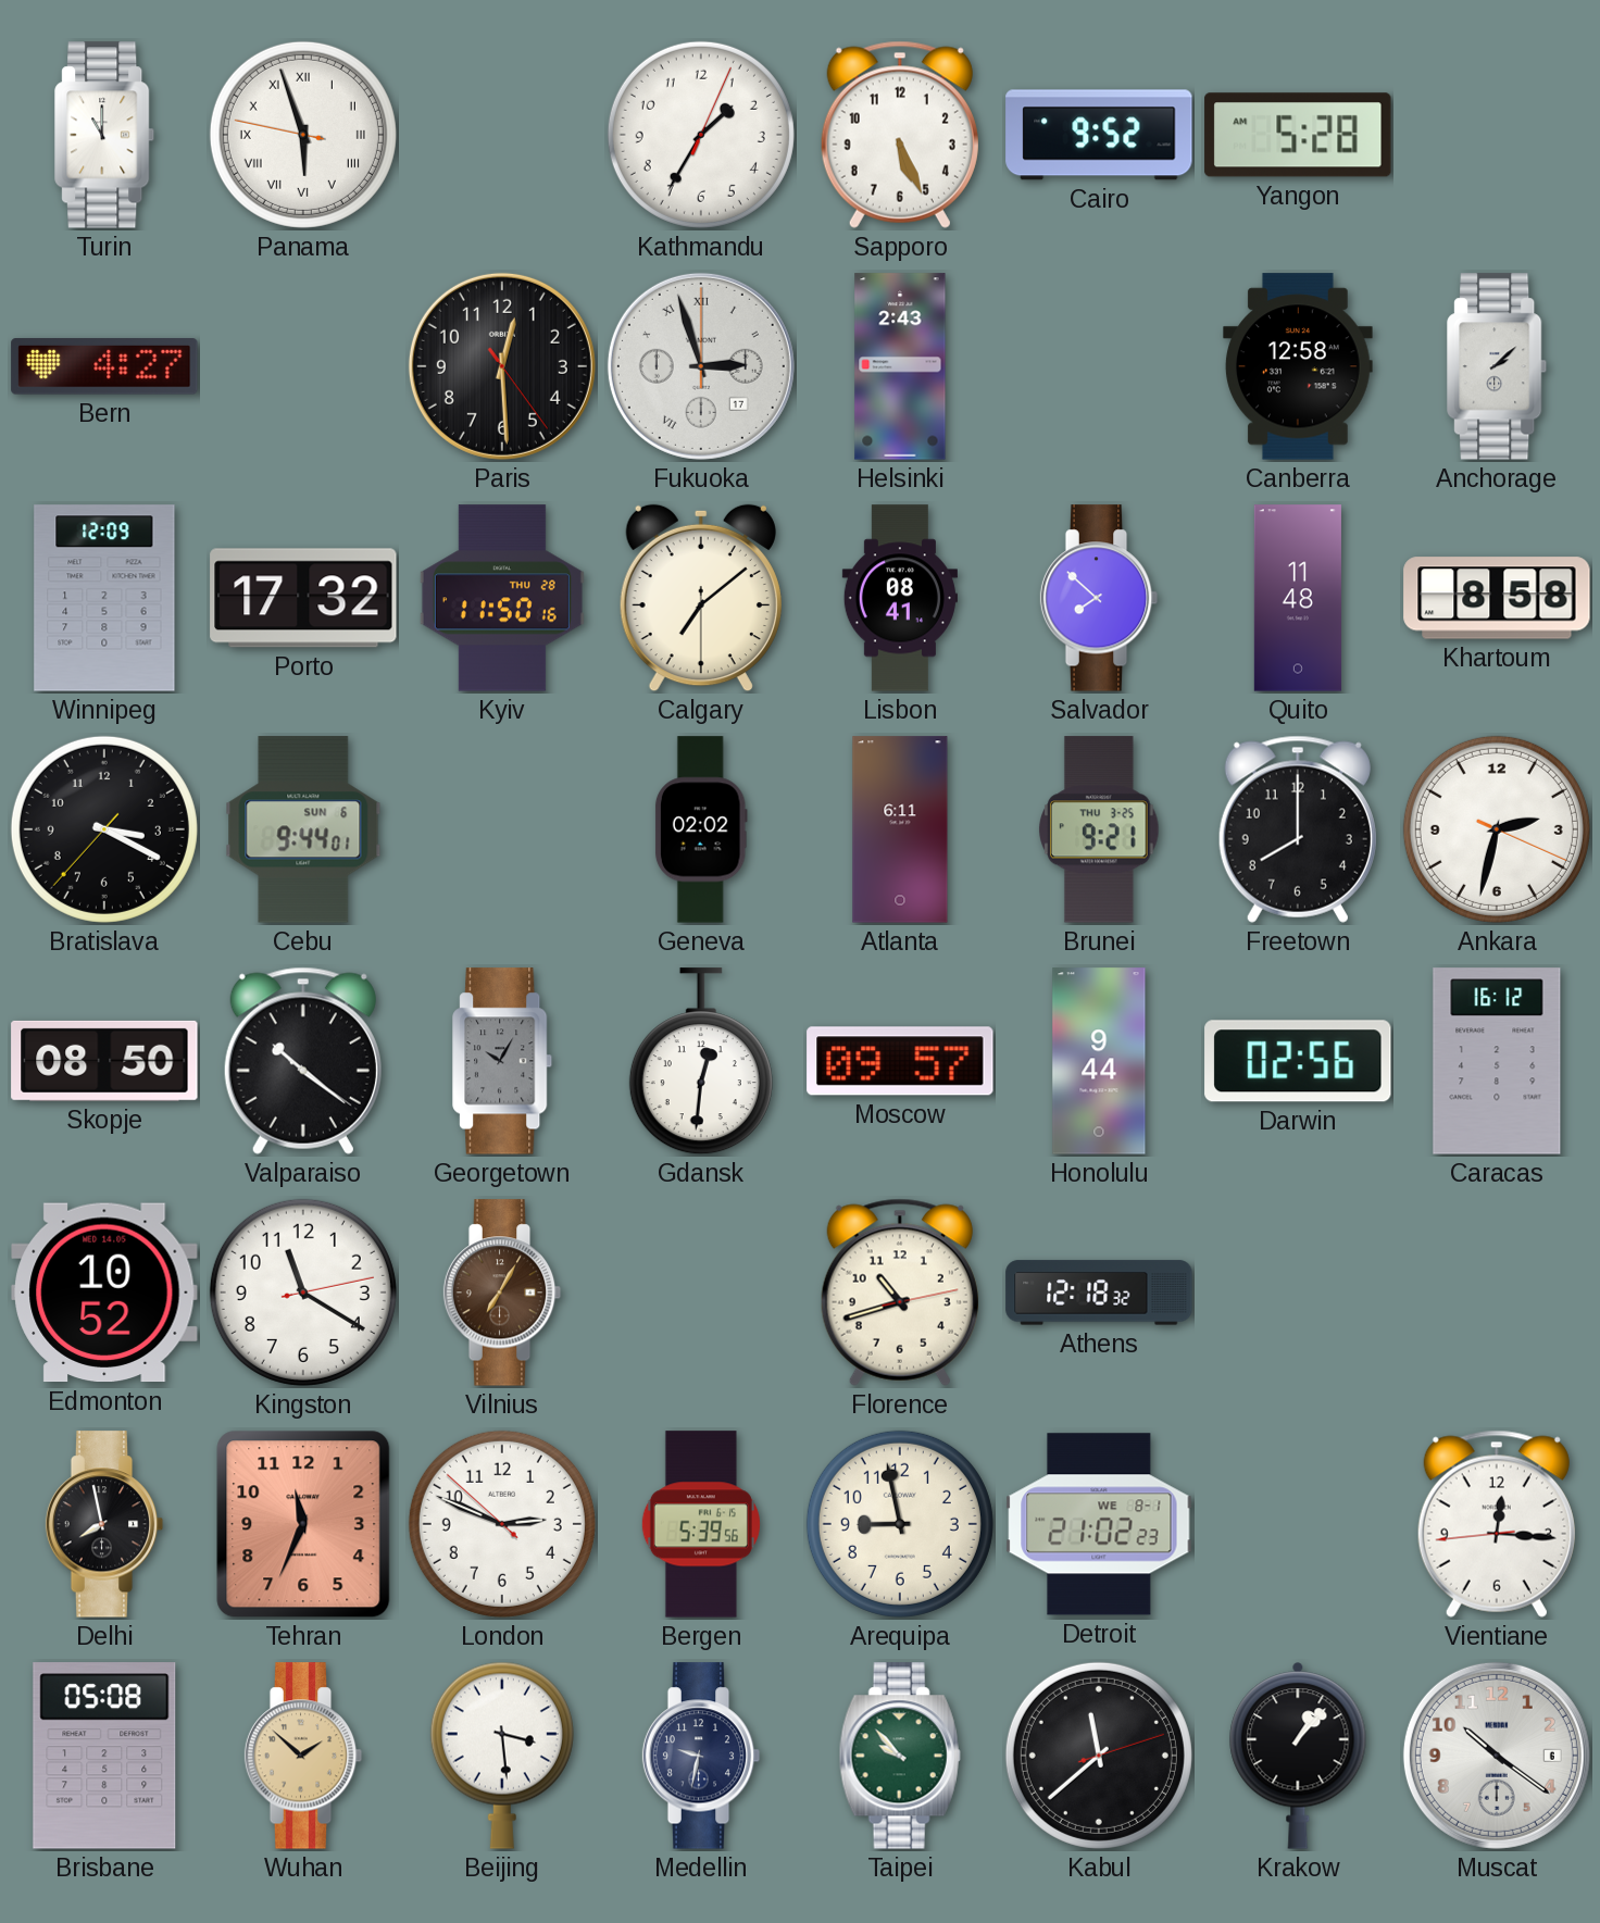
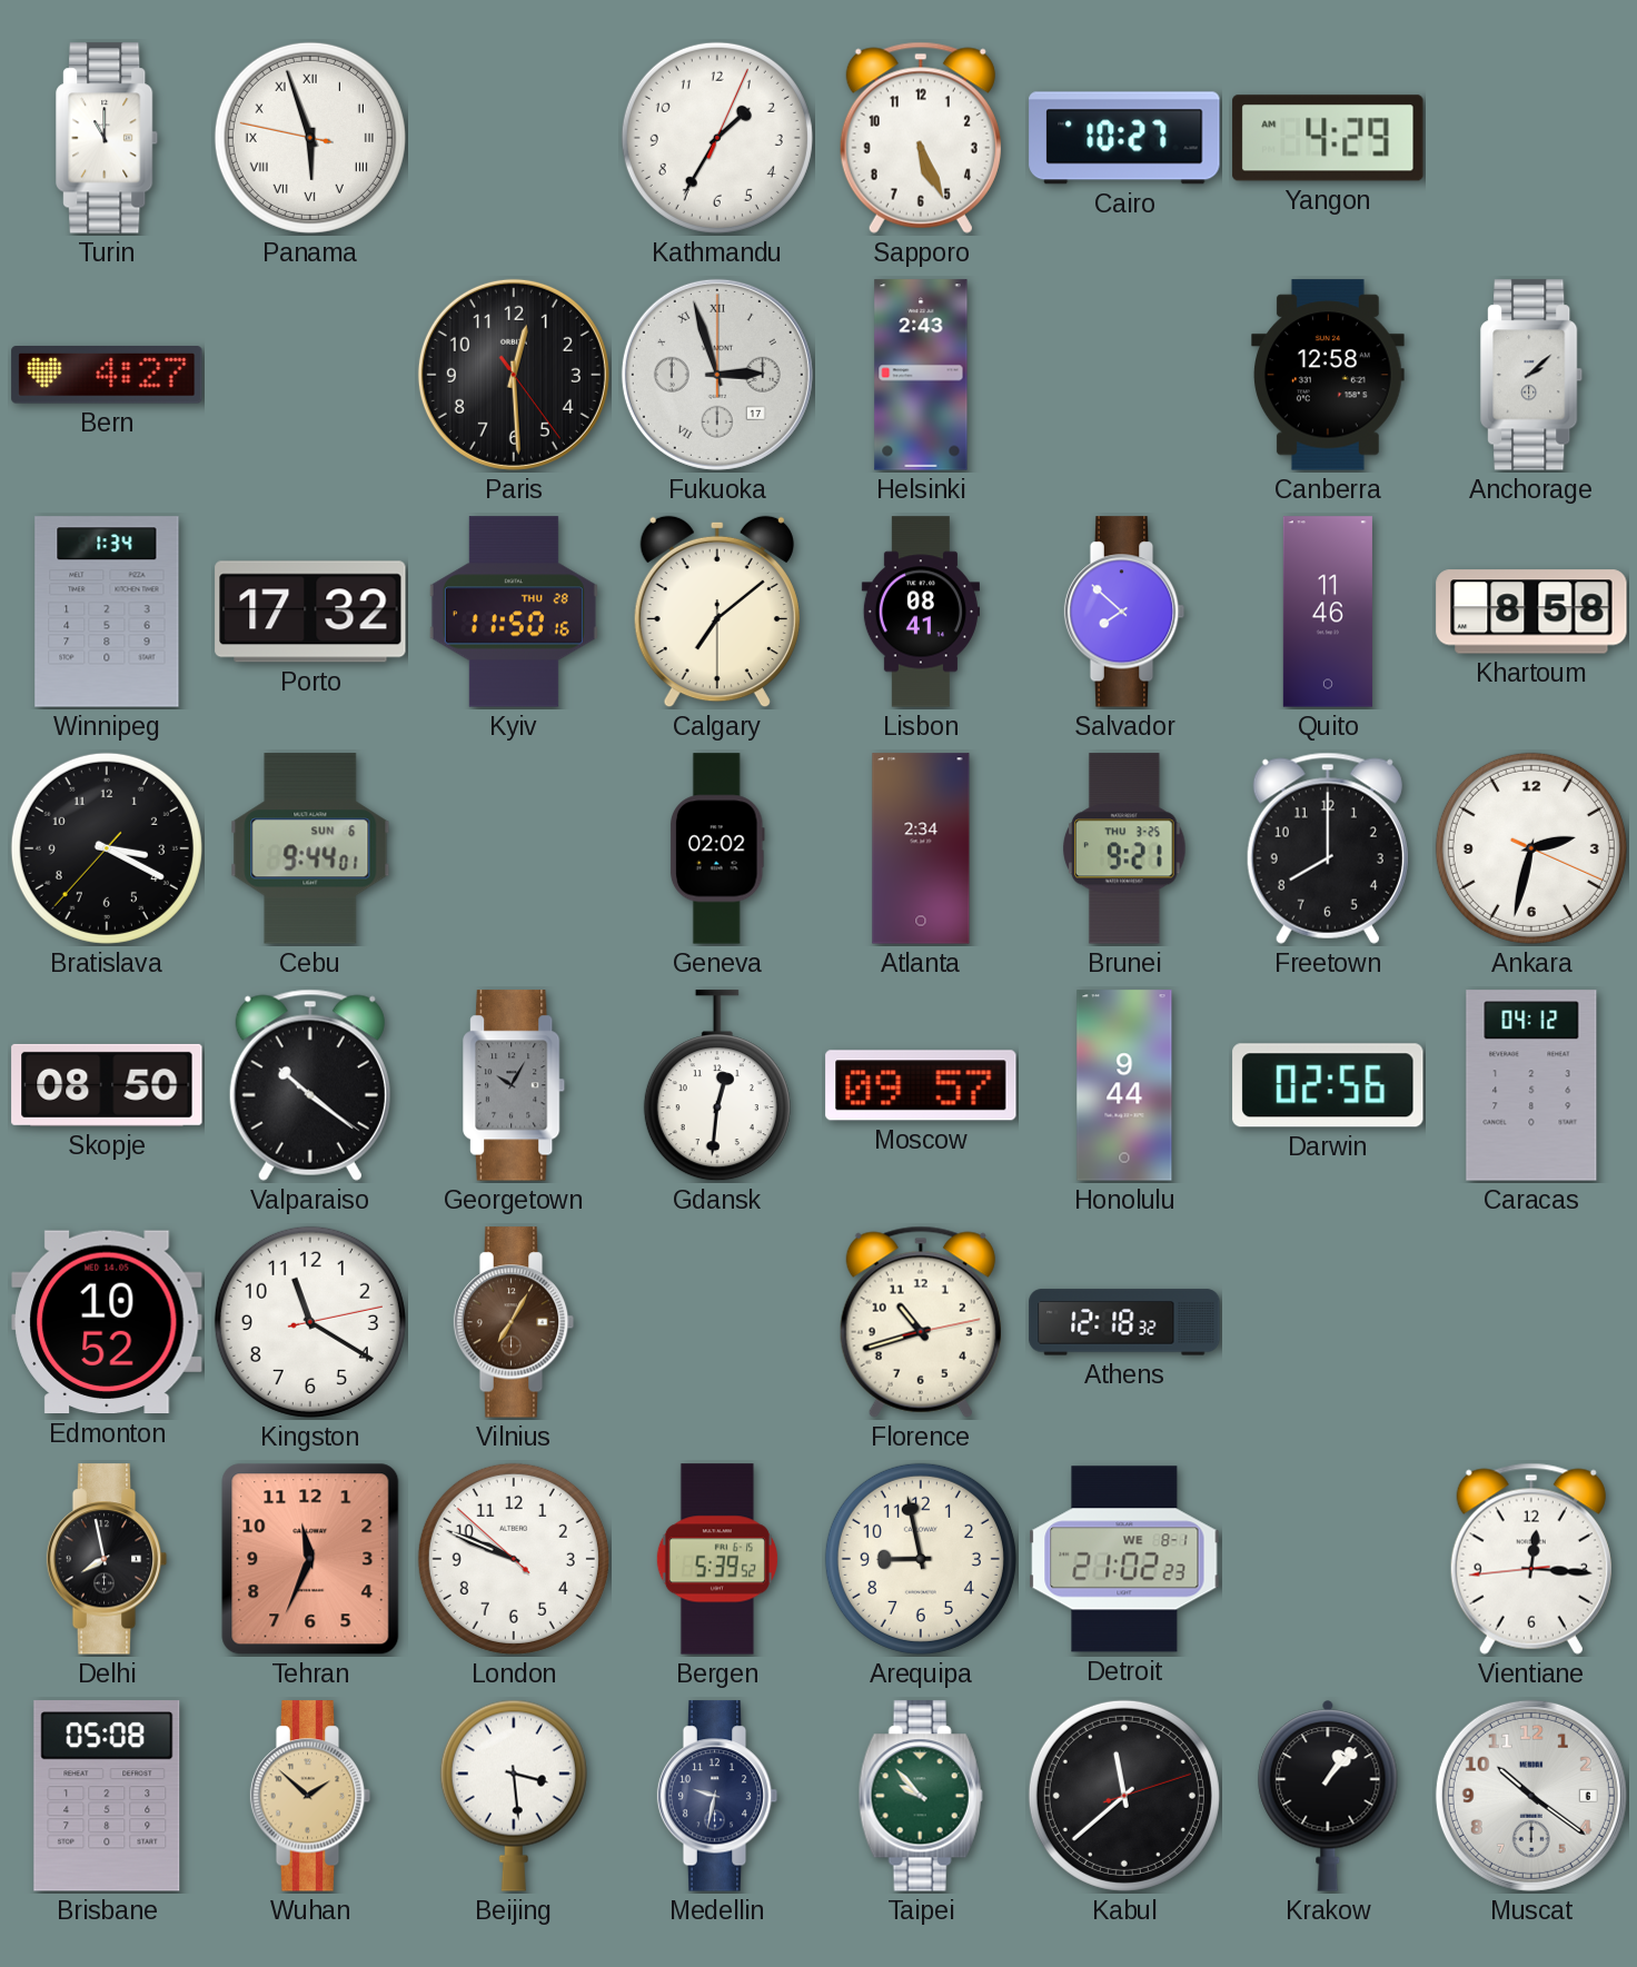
Cairo: 9:52 -> 10:27 (1124, 138)
Yangon: 5:28 -> 4:29 (1328, 138)
Winnipeg: 12:09 -> 1:34 (107, 612)
Quito: 11:48 -> 11:46 (1328, 612)
Atlanta: 6:11 -> 2:34 (921, 848)
Caracas: 16:12 -> 04:12 (1531, 1085)
London: 2:48 -> 9:48 (514, 1559)
Bergen: 5:39:56 -> 5:39:52 (717, 1559)
